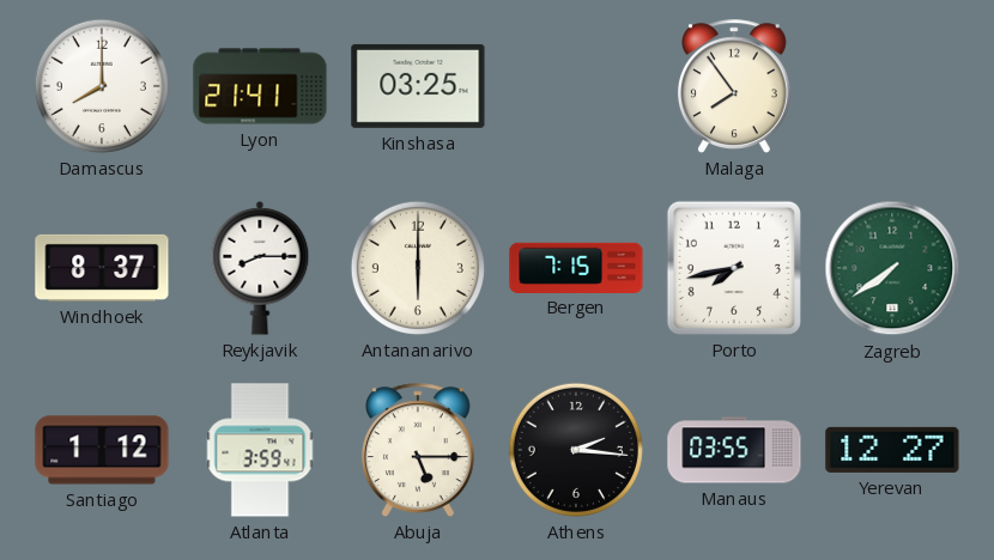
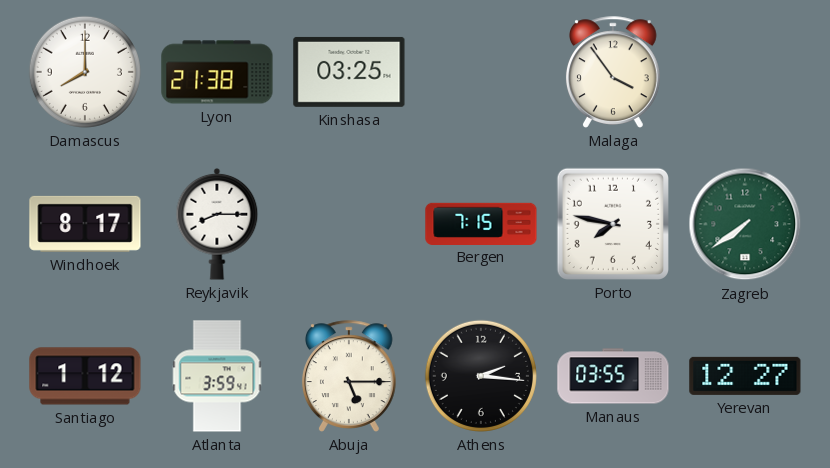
Lyon: 21:41 -> 21:38 (217, 72)
Malaga: 7:54 -> 3:54 (613, 72)
Windhoek: 8:37 -> 8:17 (85, 224)
Antananarivo: 6:00 -> none (418, 268)
Porto: 7:43 -> 7:47 (613, 224)
